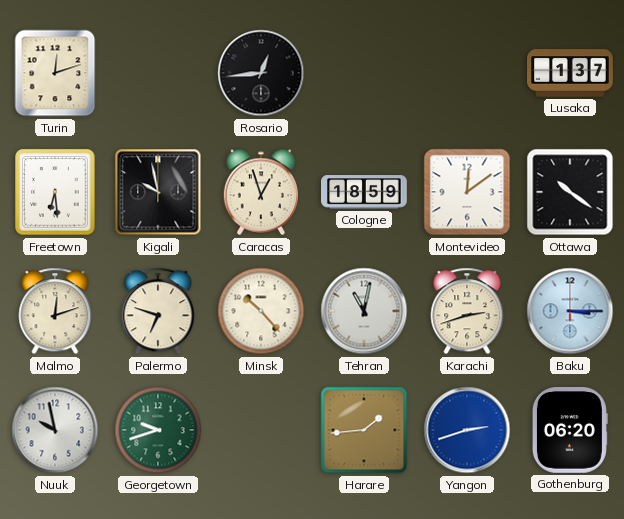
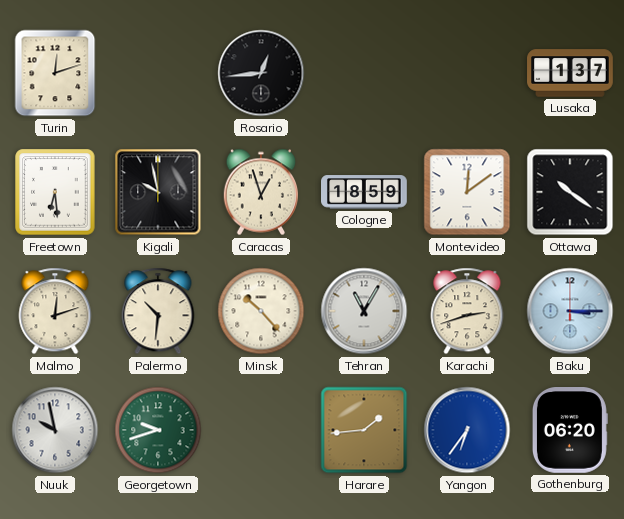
Palermo: 6:48 -> 10:31 (158, 311)
Tehran: 11:02 -> 11:05 (364, 311)
Yangon: 2:42 -> 6:36 (467, 430)
